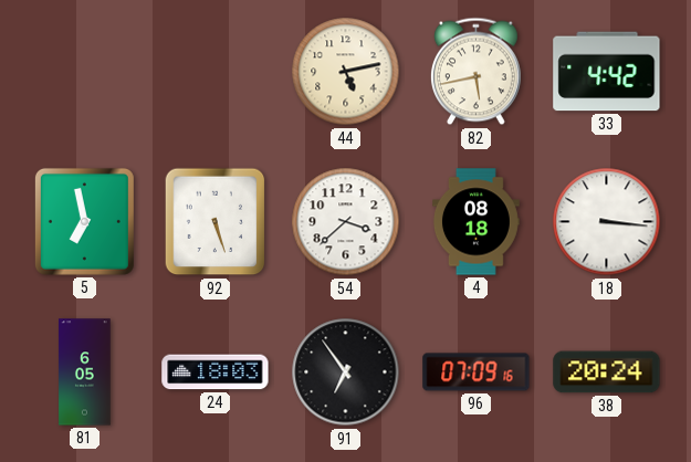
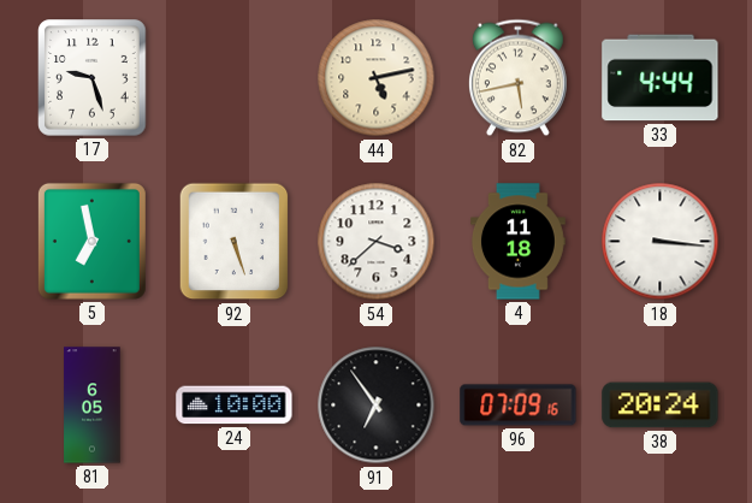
17: none -> 9:27 (93, 78)
33: 4:42 -> 4:44 (661, 78)
4: 08:18 -> 11:18 (519, 242)
24: 18:03 -> 10:00 (235, 406)
